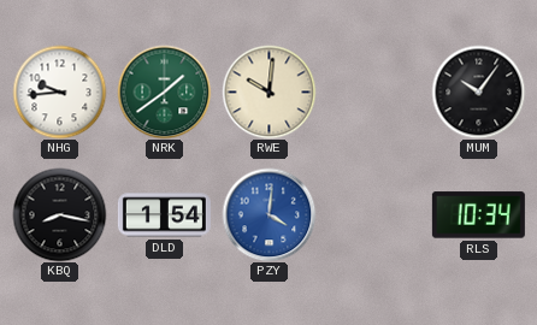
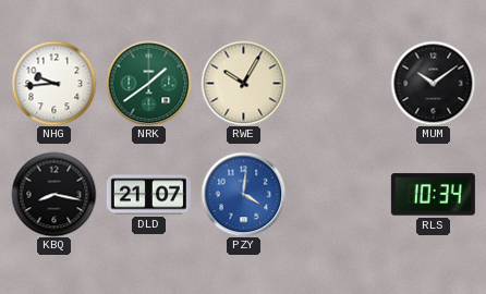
RWE: 10:01 -> 10:05 (243, 83)
MUM: 10:06 -> 10:09 (433, 83)
DLD: 1:54 -> 21:07 (148, 195)
